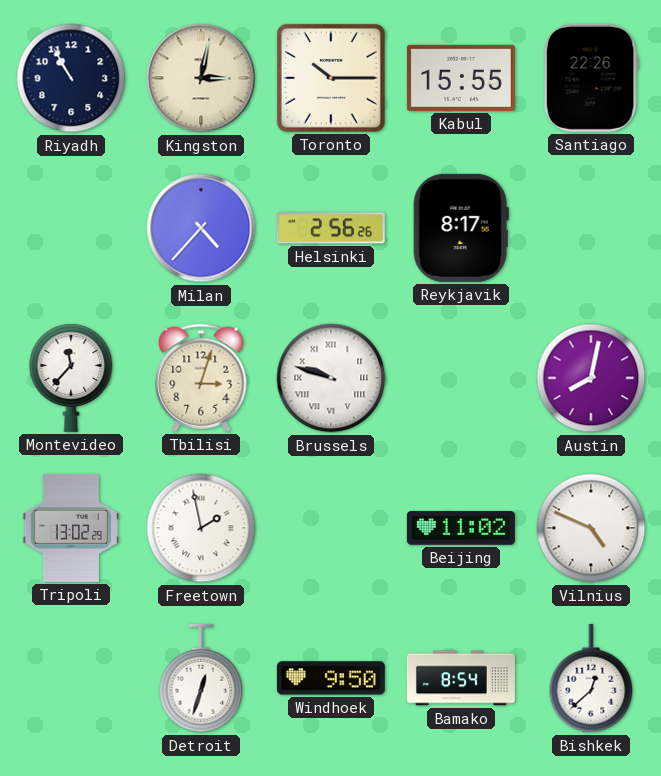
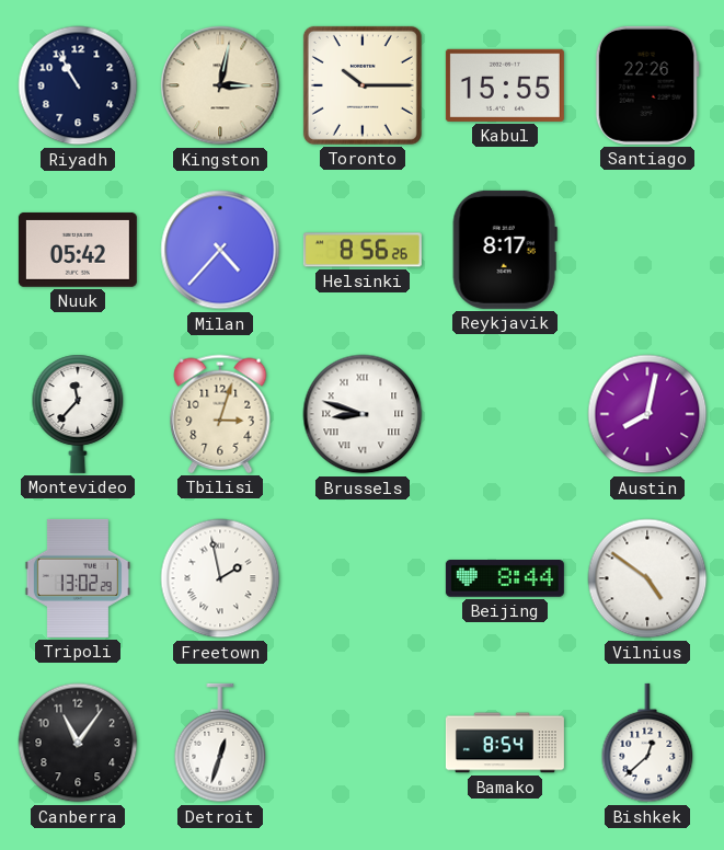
Nuuk: none -> 05:42 (78, 250)
Helsinki: 2:56 -> 8:56 (363, 250)
Brussels: 9:48 -> 8:48 (363, 414)
Beijing: 11:02 -> 8:44 (505, 579)
Vilnius: 4:49 -> 4:51 (647, 578)
Canberra: none -> 11:06 (78, 743)
Windhoek: 9:50 -> none (331, 678)
